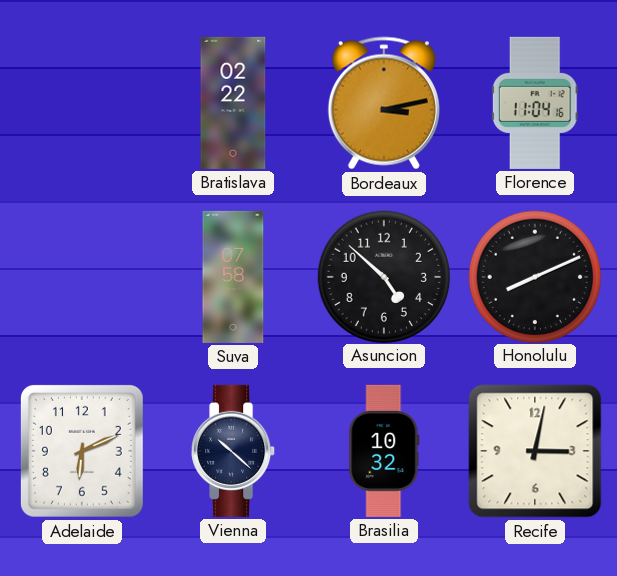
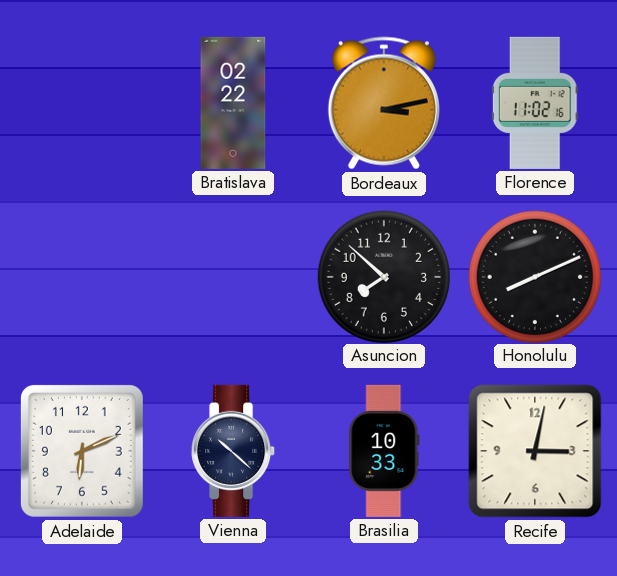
Florence: 11:04 -> 11:02 (535, 103)
Suva: 07:58 -> none (233, 277)
Asuncion: 4:52 -> 7:52 (383, 276)
Brasilia: 10:32 -> 10:33 (384, 451)
